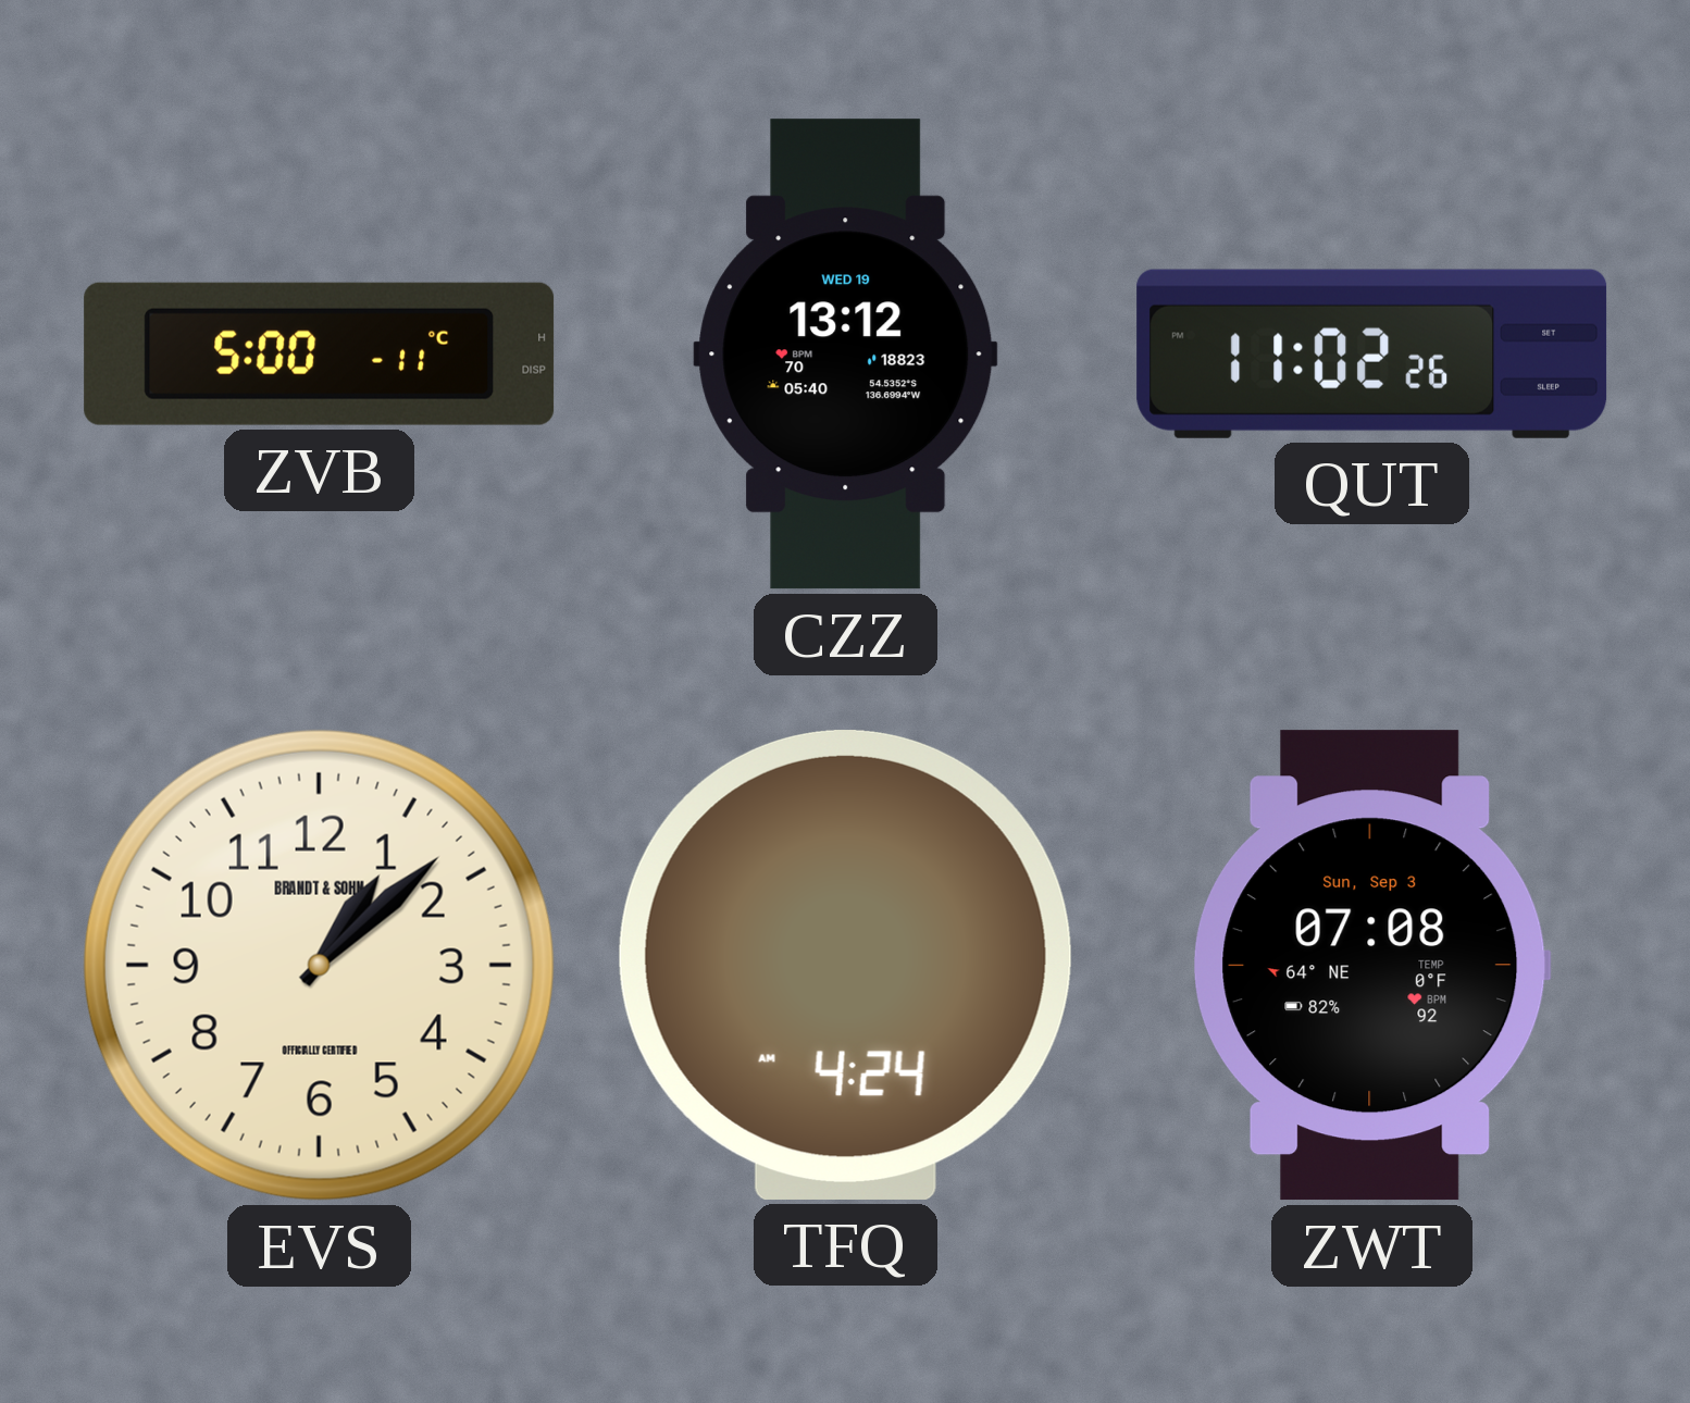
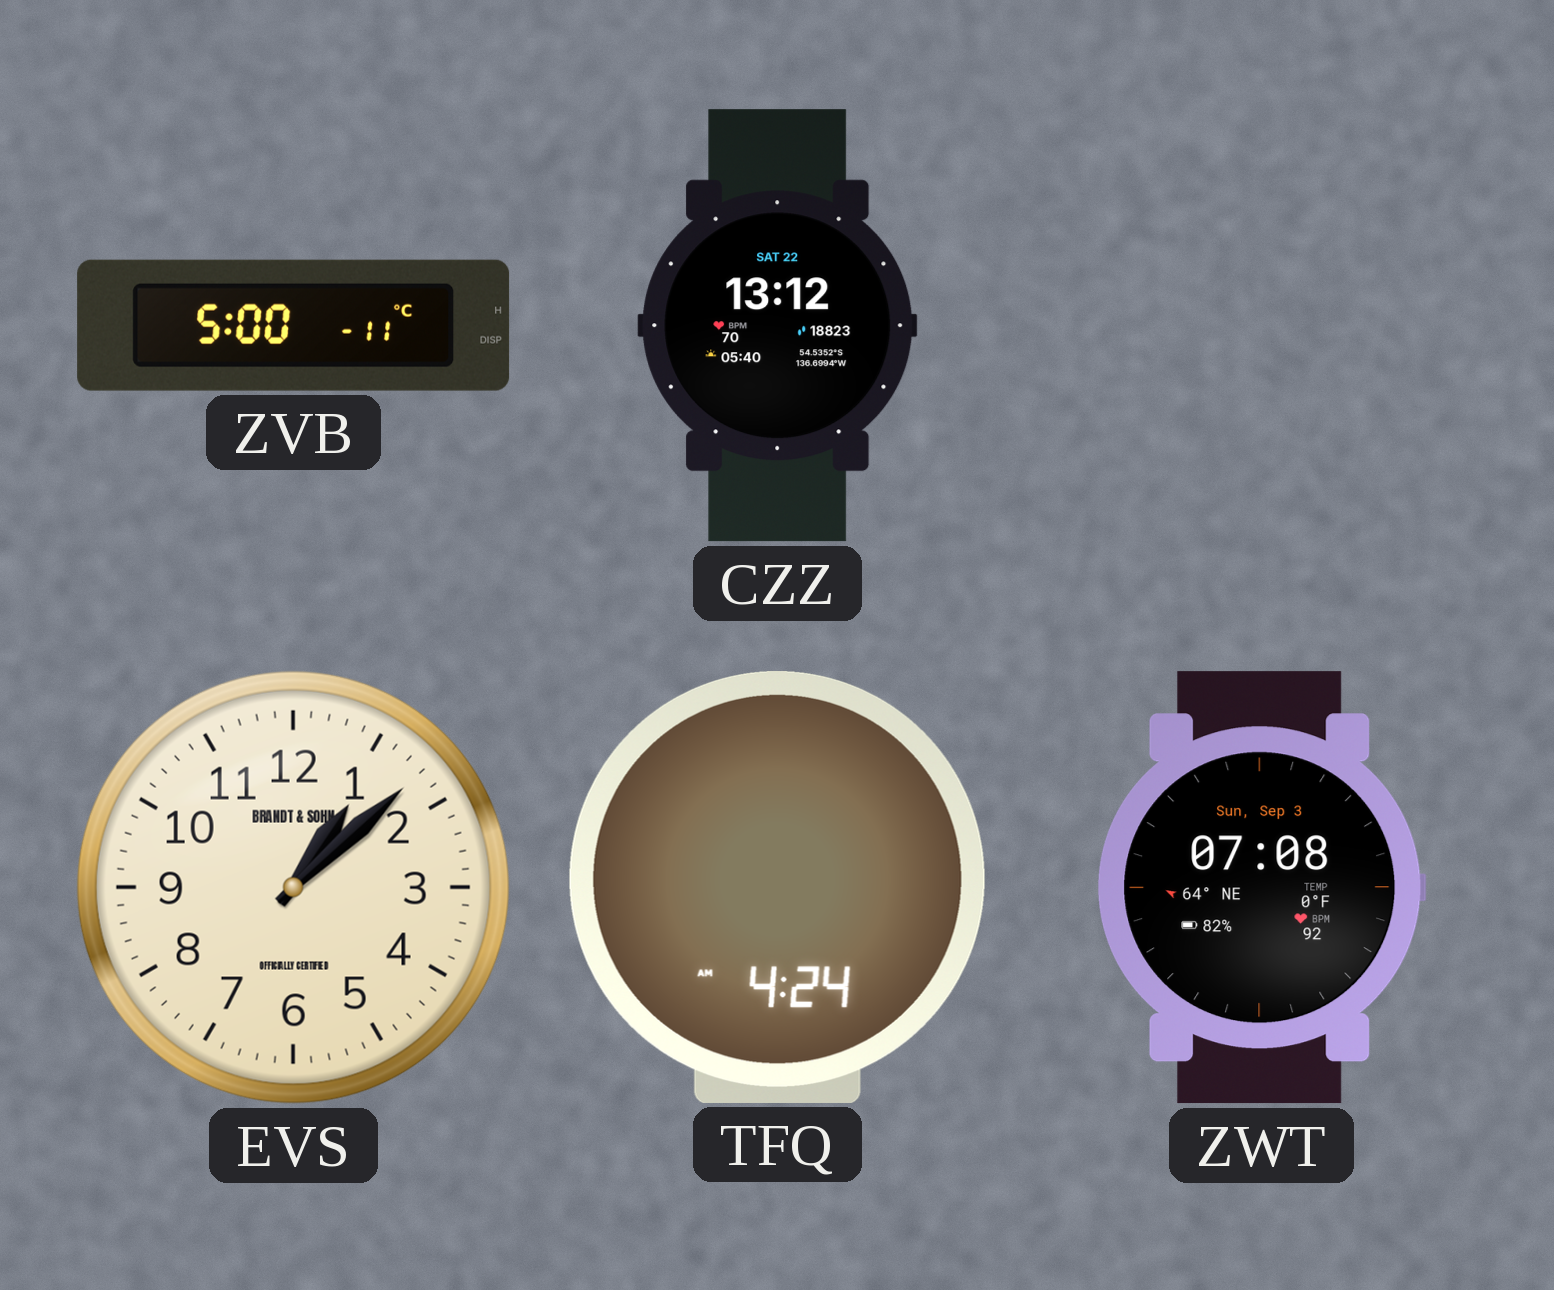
CZZ date: WED 19 -> SAT 22 (778, 326)
QUT: 11:02 -> none (1372, 353)
